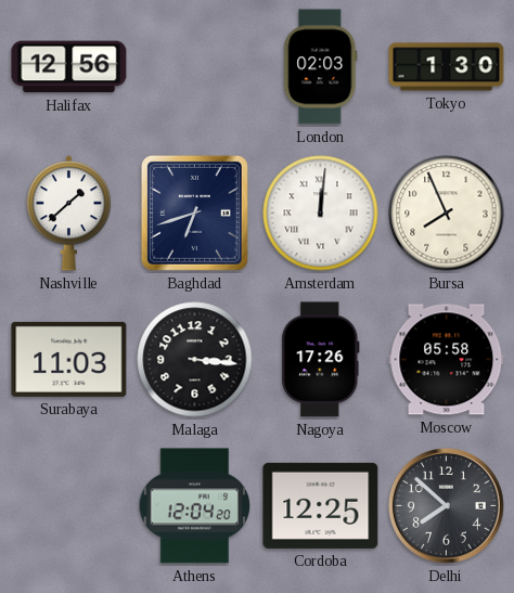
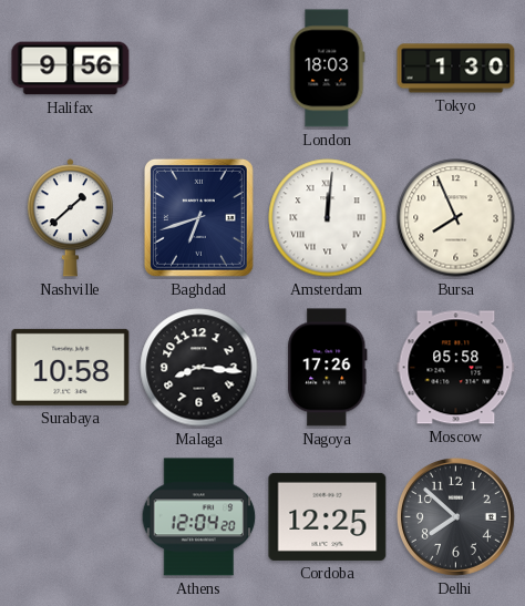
Halifax: 12:56 -> 9:56 (71, 69)
London: 02:03 -> 18:03 (328, 69)
Surabaya: 11:03 -> 10:58 (71, 367)
Malaga: 3:16 -> 8:16 (199, 368)
